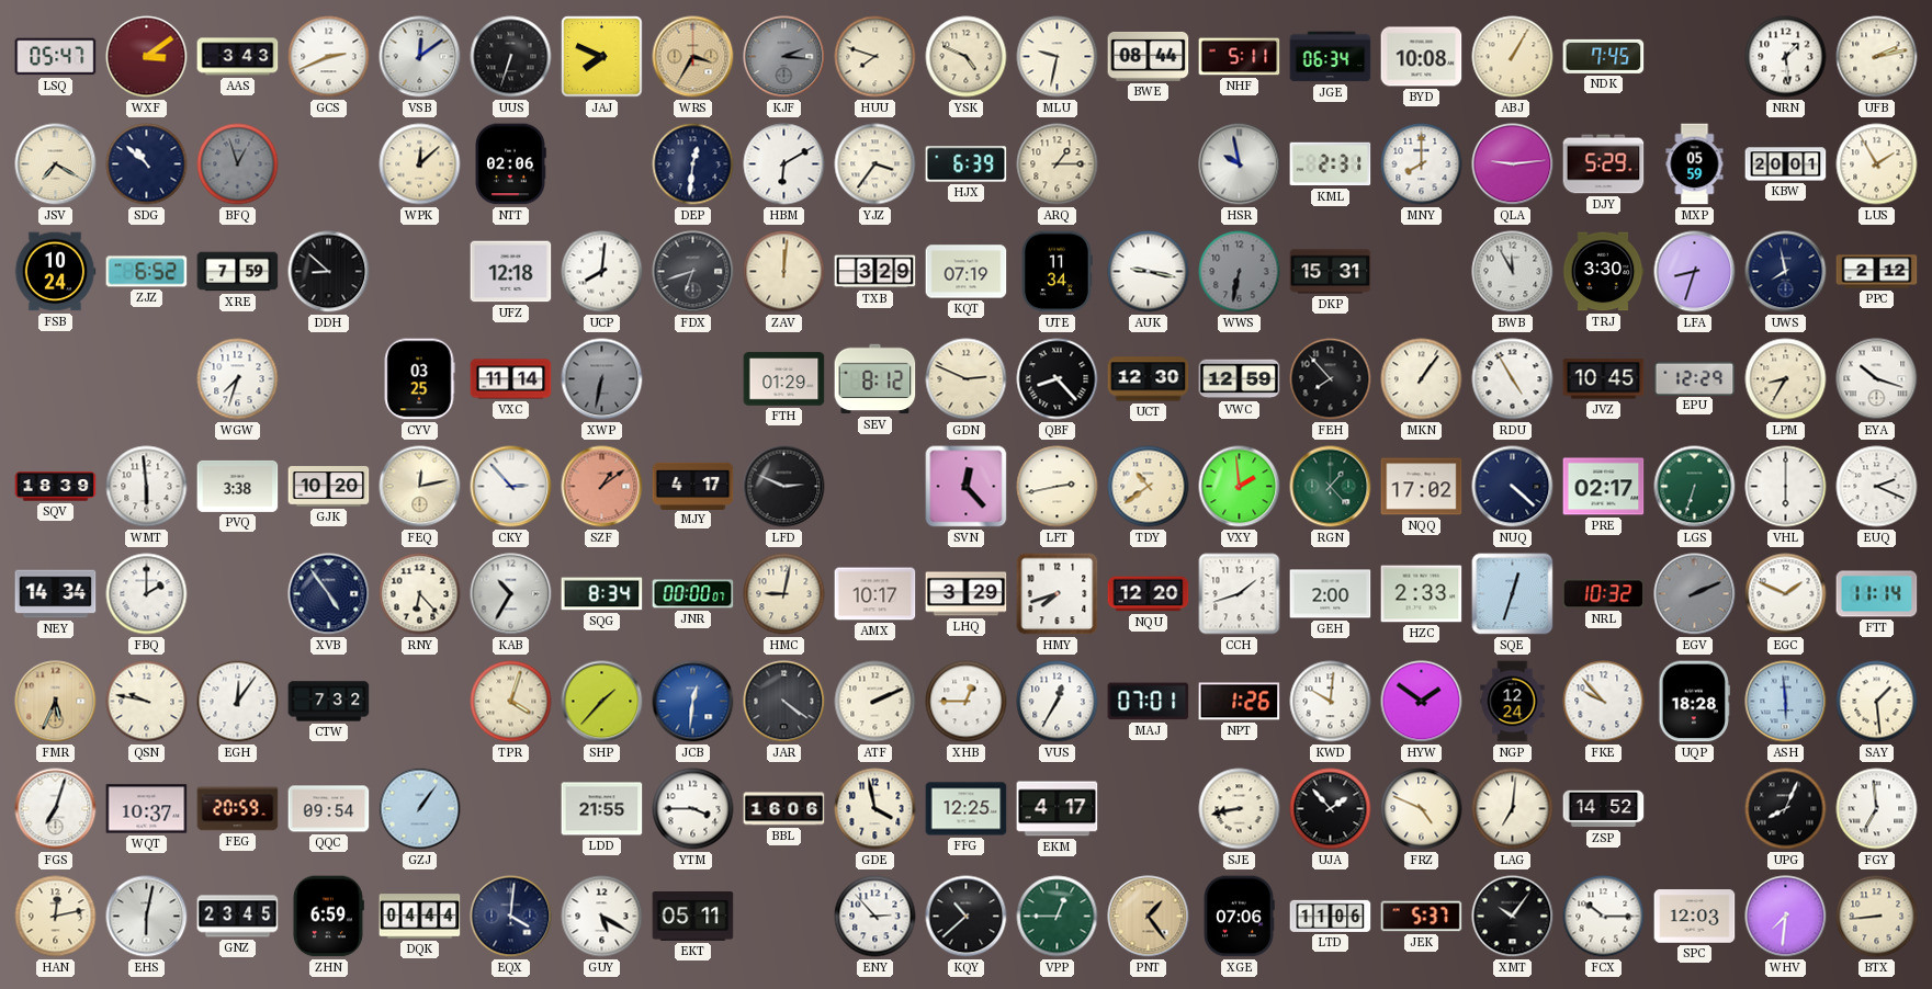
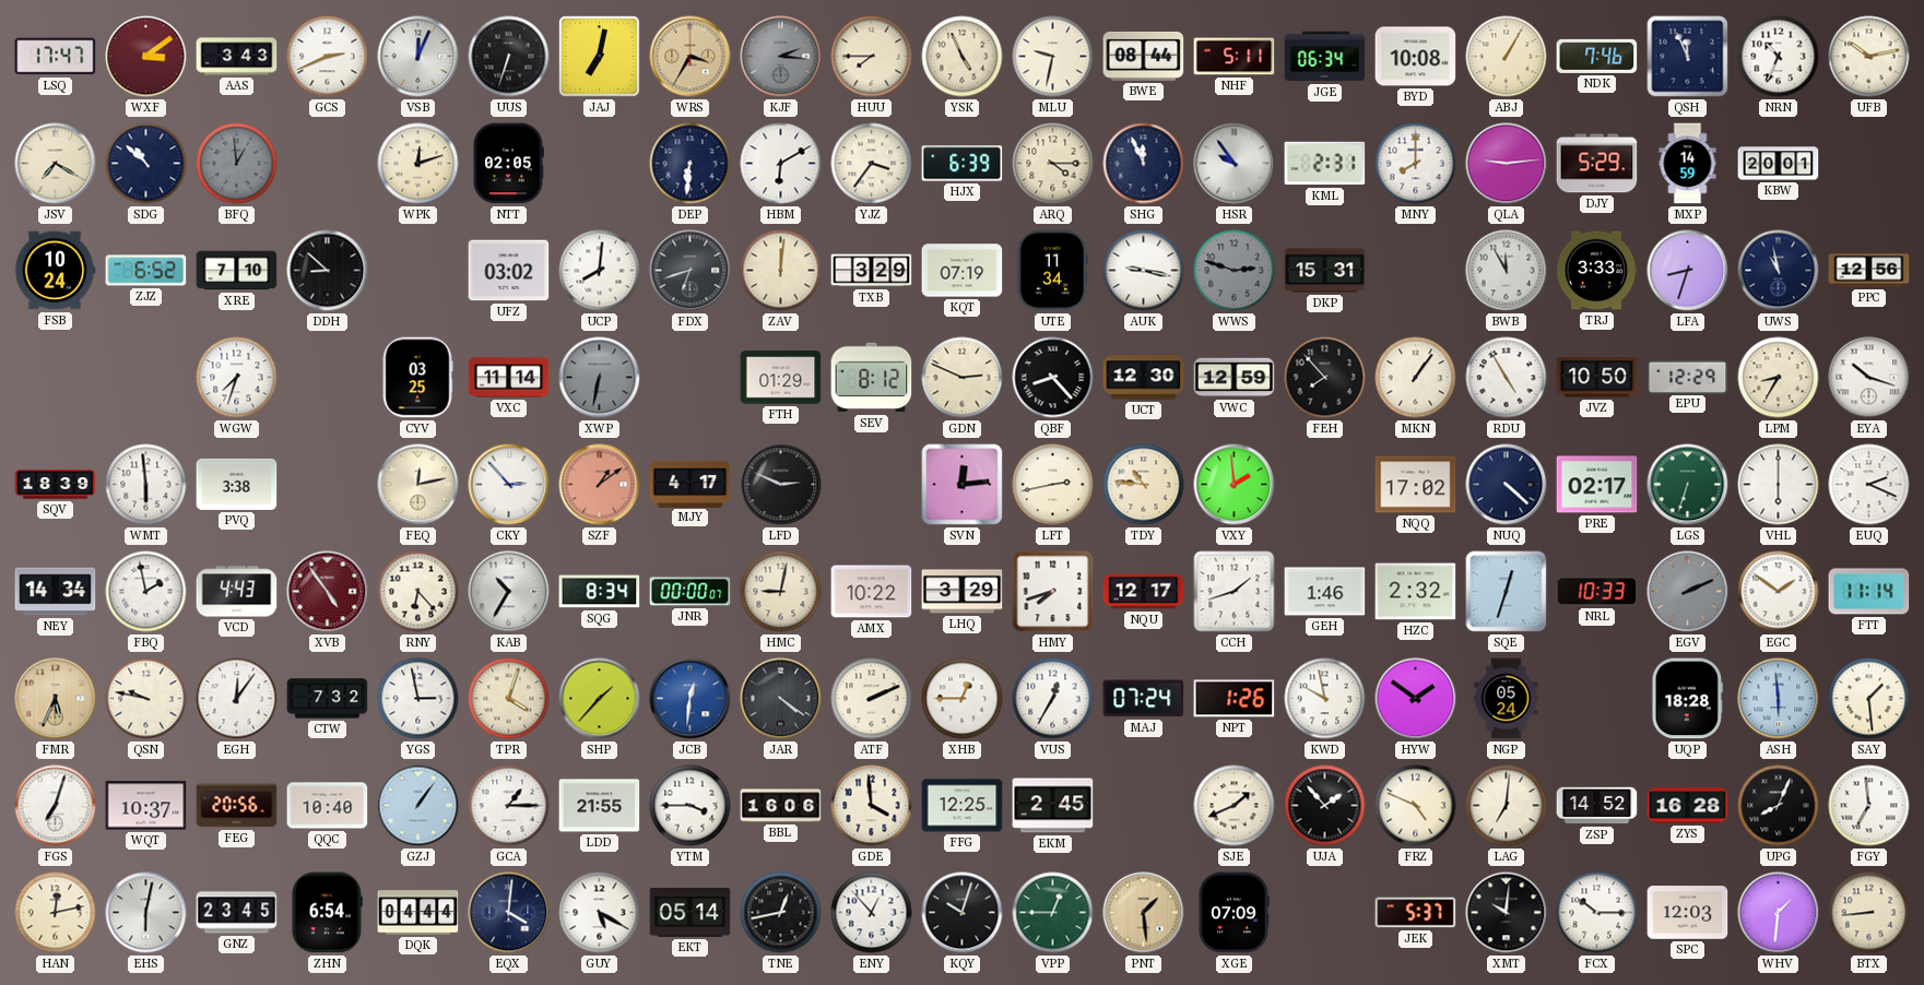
LSQ: 05:47 -> 17:47 (56, 57)
VSB: 12:09 -> 12:04 (418, 57)
JAJ: 7:49 -> 7:02 (600, 57)
HUU: 7:48 -> 7:45 (872, 57)
YSK: 4:49 -> 4:56 (963, 57)
NDK: 7:45 -> 7:46 (1597, 56)
QSH: none -> 11:56 (1688, 57)
NRN: 1:29 -> 10:34 (1779, 57)
UFB: 2:13 -> 10:13 (1869, 57)
BFQ: 12:57 -> 12:59 (237, 164)
WPK: 12:08 -> 12:12 (418, 164)
NTT: 02:06 -> 02:05 (508, 164)
DEP: 12:31 -> 6:31 (690, 164)
ARQ: 1:15 -> 4:15 (1053, 164)
SHG: none -> 11:56 (1144, 164)
HSR: 9:58 -> 9:54 (1235, 164)
MXP: 05:59 -> 14:59 (1688, 164)
LUS: 1:55 -> none (1877, 164)
XRE: 7:59 -> 7:10 (237, 271)
UFZ: 12:18 -> 03:02 (509, 271)
WWS: 6:32 -> 2:48 (1235, 271)
TRJ: 3:30 -> 3:33 (1596, 271)
UWS: 7:58 -> 10:58 (1779, 271)
PPC: 2:12 -> 12:56 (1869, 271)
JVZ: 10:45 -> 10:50 (1597, 378)
GJK: 10:20 -> none (329, 487)
SVN: 12:23 -> 12:14 (963, 485)
TDY: 10:39 -> 10:46 (1144, 485)
RGN: 1:23 -> none (1331, 487)
FBQ: 2:00 -> 1:58 (146, 592)
VCD: none -> 4:43 (237, 592)
XVB dial: navy -> burgundy (328, 592)
AMX: 10:17 -> 10:22 (872, 592)
NQU: 12:20 -> 12:17 (1144, 592)
GEH: 2:00 -> 1:46 (1325, 592)
HZC: 2:33 -> 2:32 (1416, 592)
NRL: 10:32 -> 10:33 (1597, 592)
EGC: 1:49 -> 1:51 (1779, 592)
YGS: none -> 2:58 (418, 699)
MAJ: 07:01 -> 07:24 (1144, 699)
KWD: 10:01 -> 9:58 (1325, 699)
NGP: 12:24 -> 05:24 (1507, 699)
FKE: 9:53 -> none (1604, 702)
FEG: 20:59 -> 20:56 (237, 806)
QQC: 09:54 -> 10:40 (328, 806)
GCA: none -> 1:15 (509, 806)
GDE: 3:58 -> 3:59 (872, 806)
EKM: 4:17 -> 2:45 (1053, 806)
SJE: 8:43 -> 1:41 (1235, 806)
ZYS: none -> 16:28 (1688, 806)
ZHN: 6:59 -> 6:54 (327, 913)
EKT: 05:11 -> 05:14 (690, 913)
TNE: none -> 12:43 (781, 913)
ENY: 2:53 -> 12:53 (872, 913)
KQY: 10:38 -> 10:03 (963, 913)
PNT: 1:24 -> 1:29 (1144, 913)
XGE: 07:06 -> 07:09 (1234, 913)
LTD: 11:06 -> none (1331, 916)
XMT: 10:06 -> 10:01 (1507, 913)
WHV: 7:31 -> 1:31 (1779, 913)
